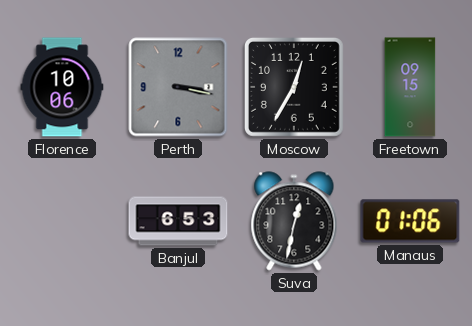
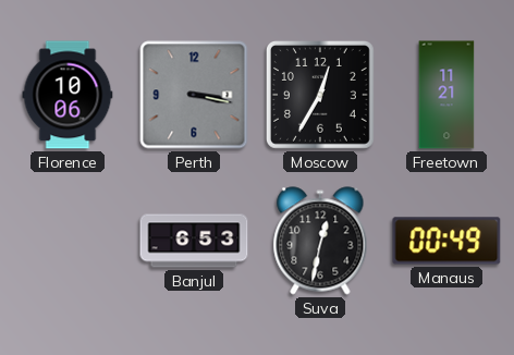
Freetown: 09:15 -> 11:21 (446, 95)
Manaus: 01:06 -> 00:49 (446, 241)
